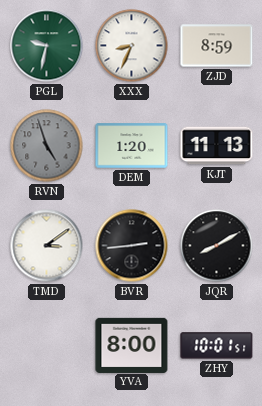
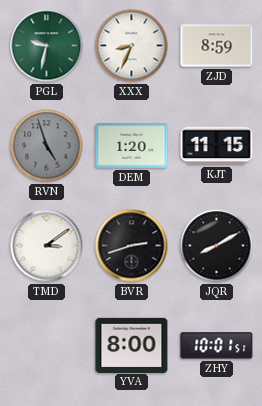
KJT: 11:13 -> 11:15 (217, 146)
BVR: 2:44 -> 2:42 (132, 246)
